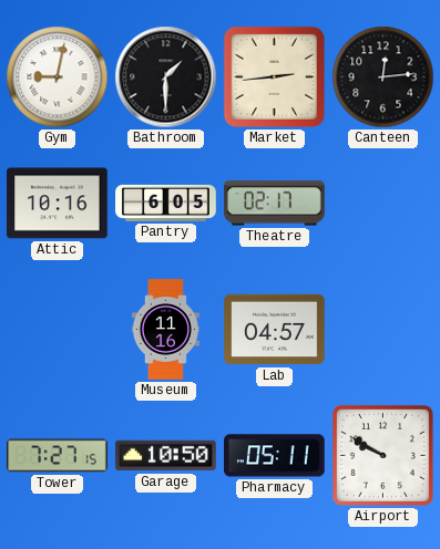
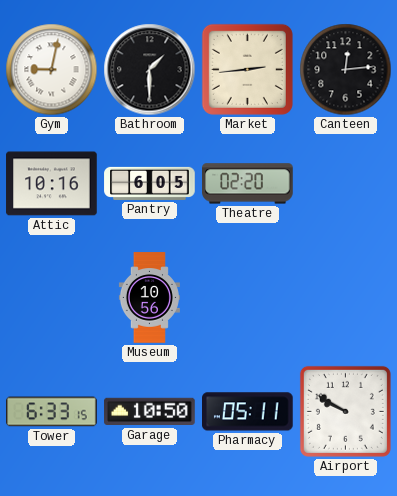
Theatre: 02:17 -> 02:20 (248, 184)
Museum: 11:16 -> 10:56 (149, 298)
Lab: 04:57 -> none (275, 330)
Tower: 7:27 -> 6:33 (52, 412)
